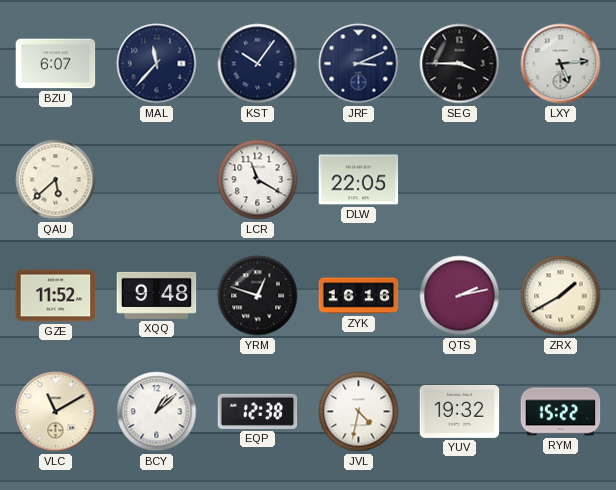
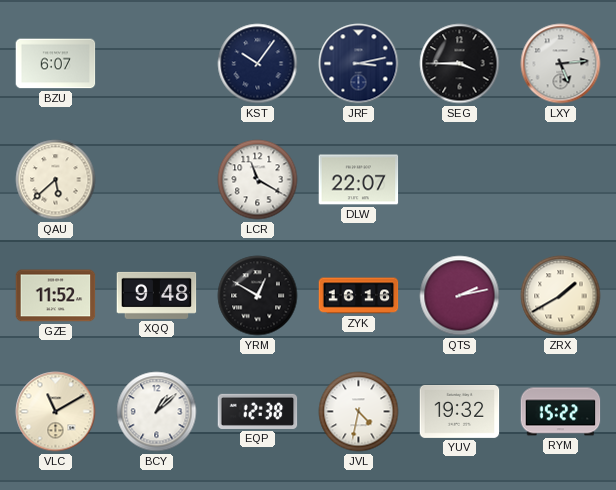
MAL: 11:37 -> none (157, 64)
JRF: 3:11 -> 3:13 (359, 64)
DLW: 22:05 -> 22:07 (359, 180)
YRM: 12:48 -> 12:50 (258, 296)
